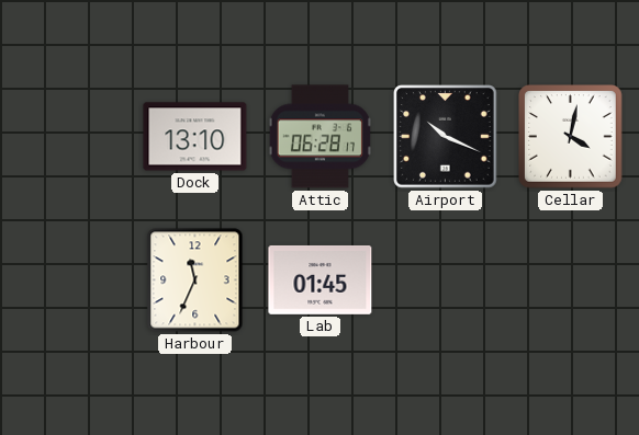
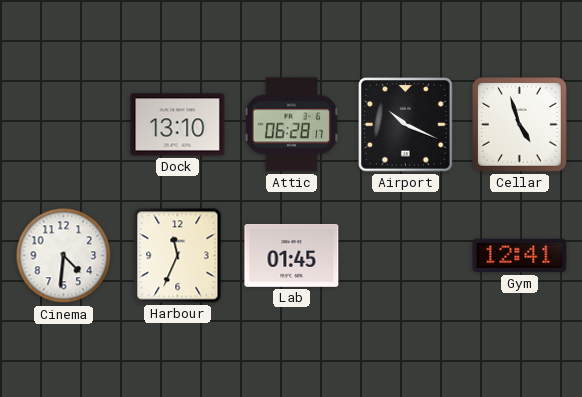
Cellar: 4:02 -> 4:57 (520, 125)
Cinema: none -> 4:31 (64, 256)
Gym: none -> 12:41 (520, 256)
